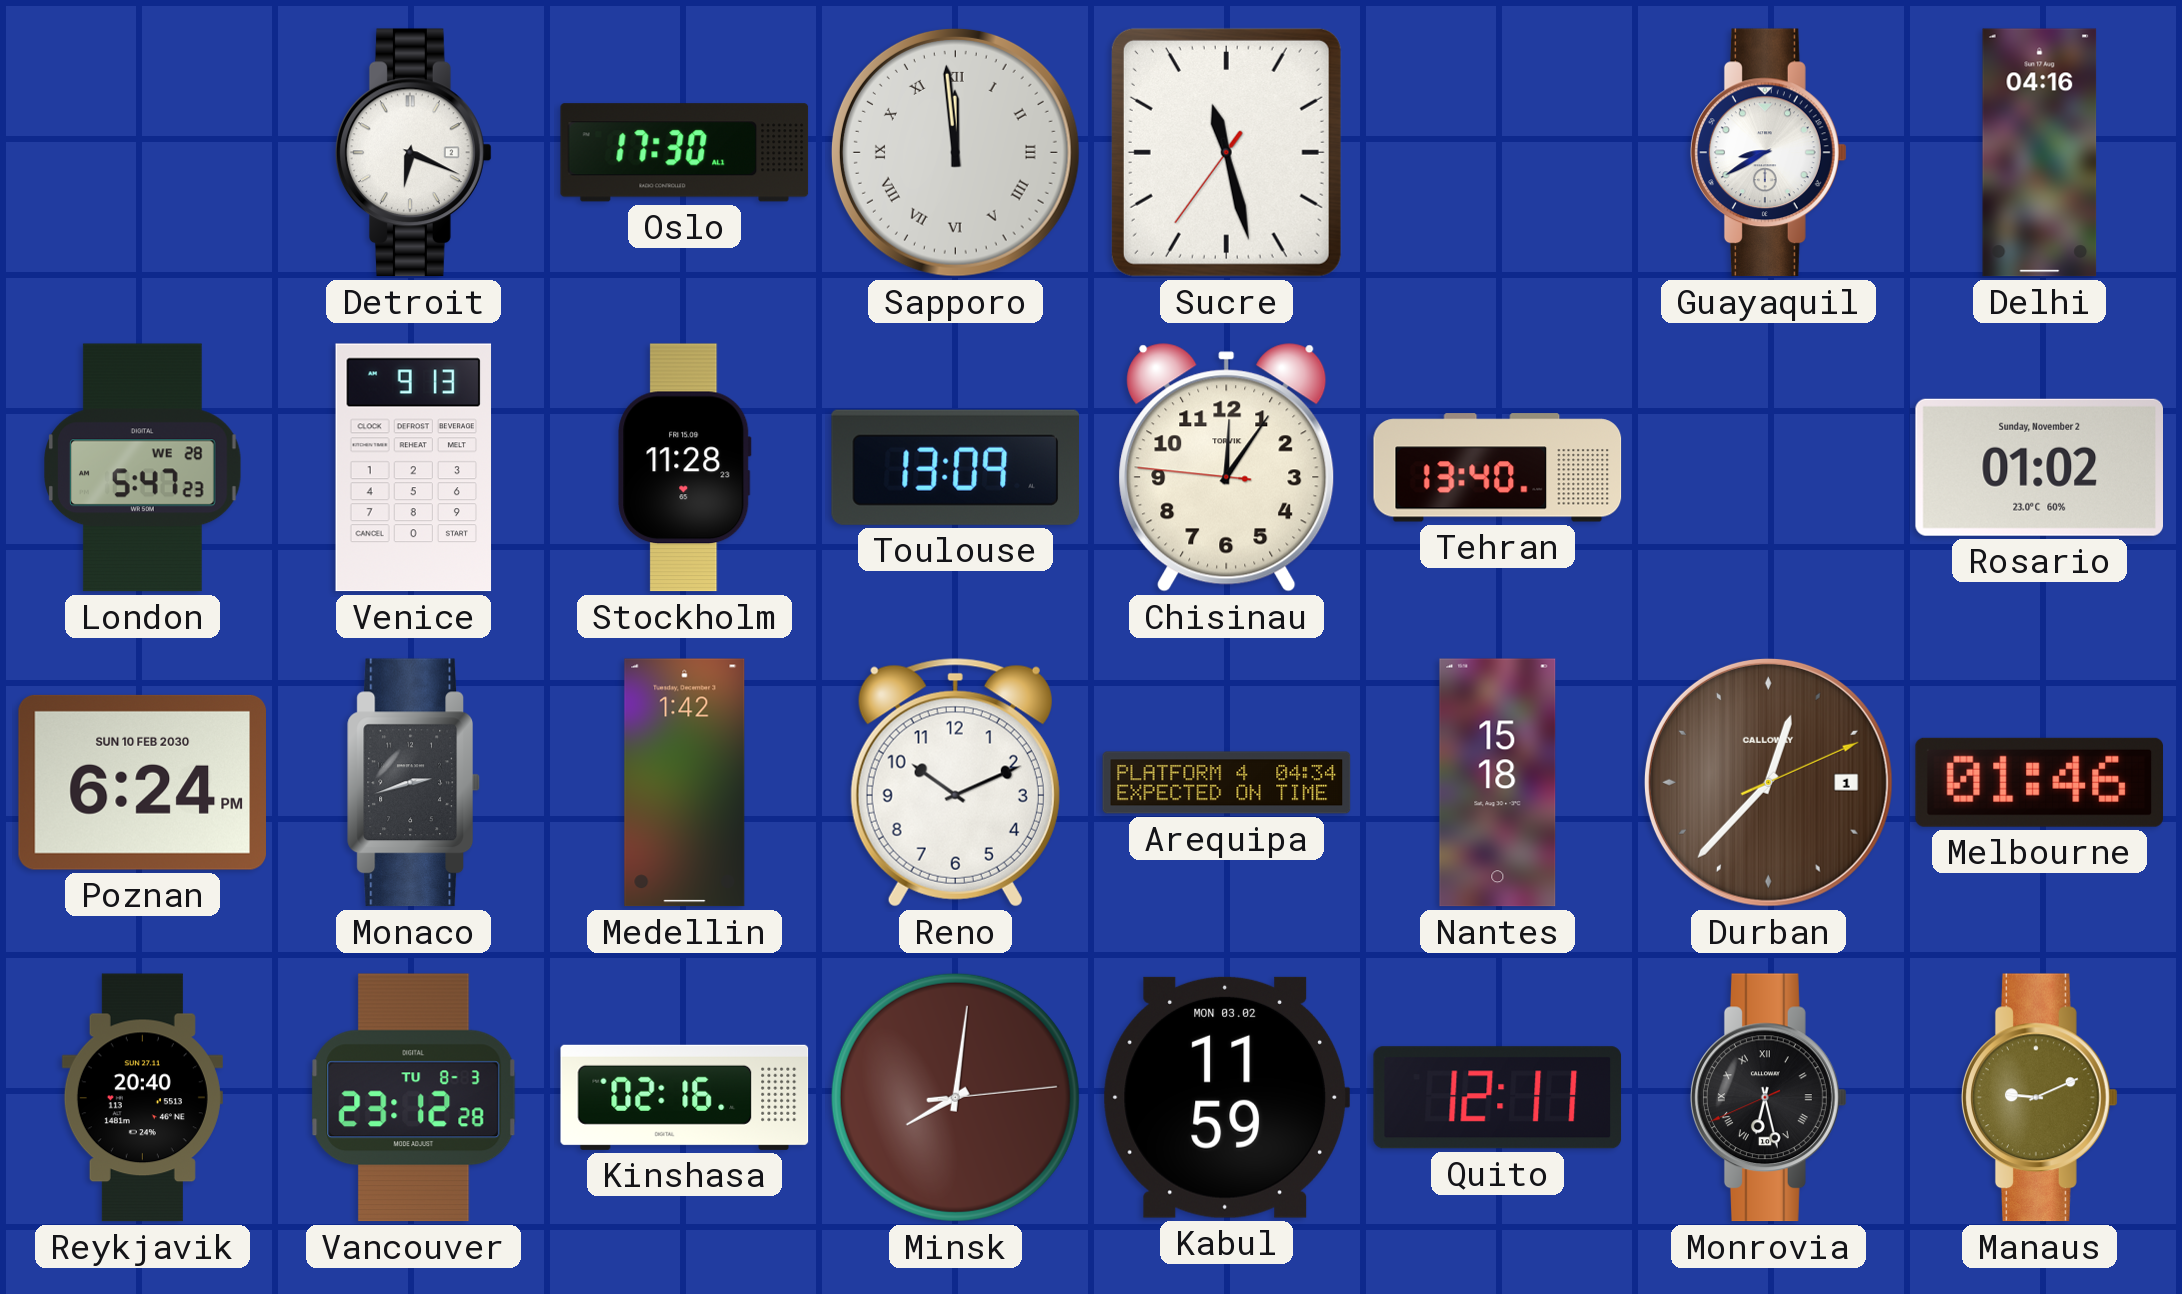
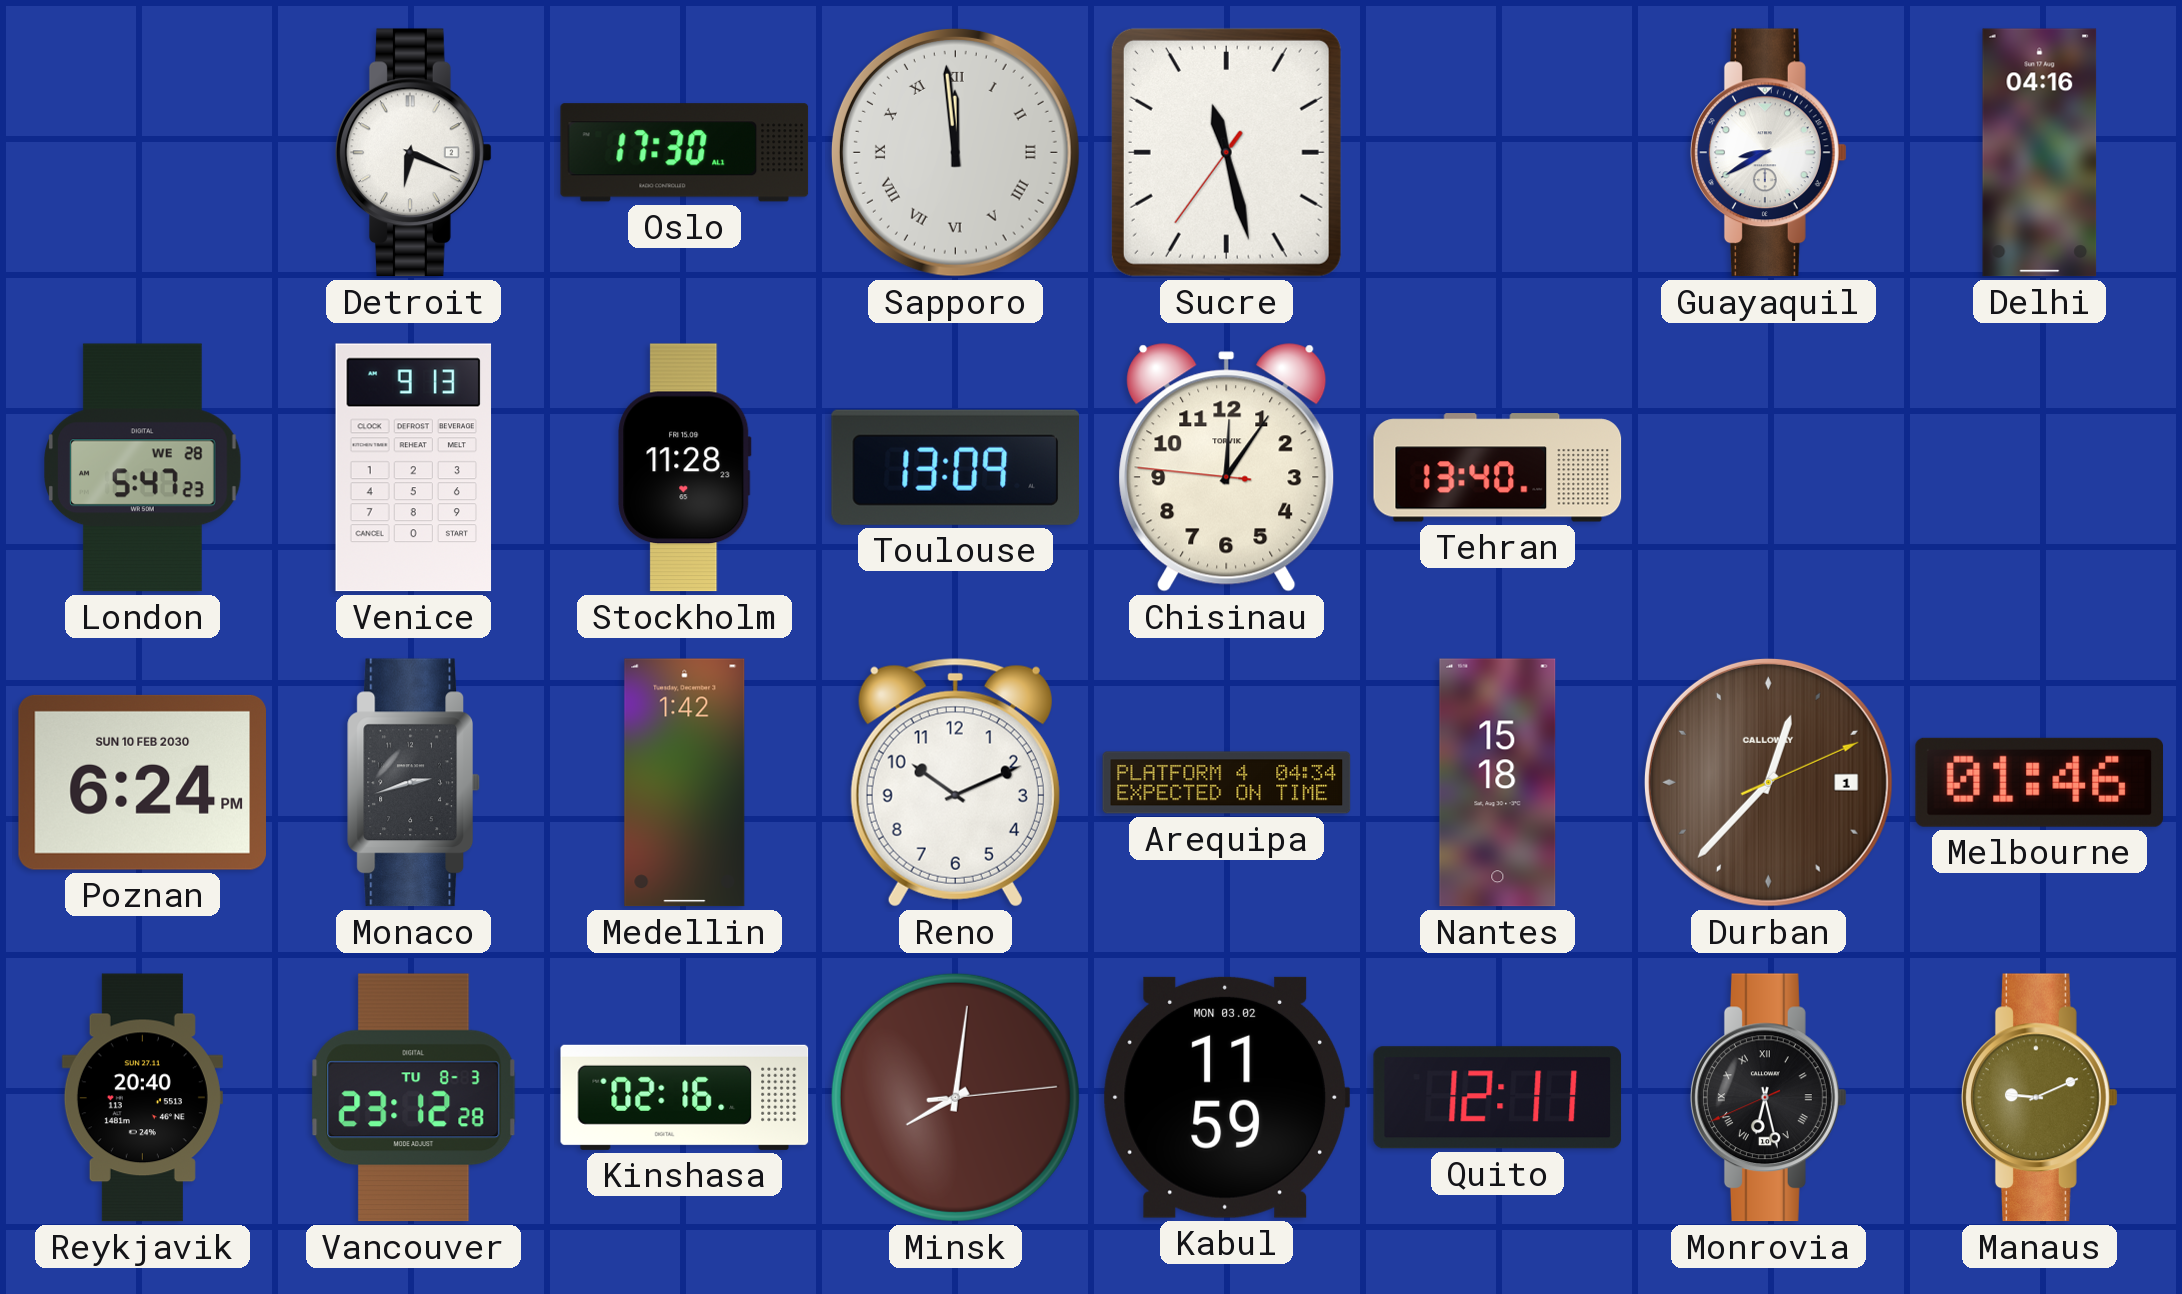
Rosario: 01:02 -> none (2039, 467)
